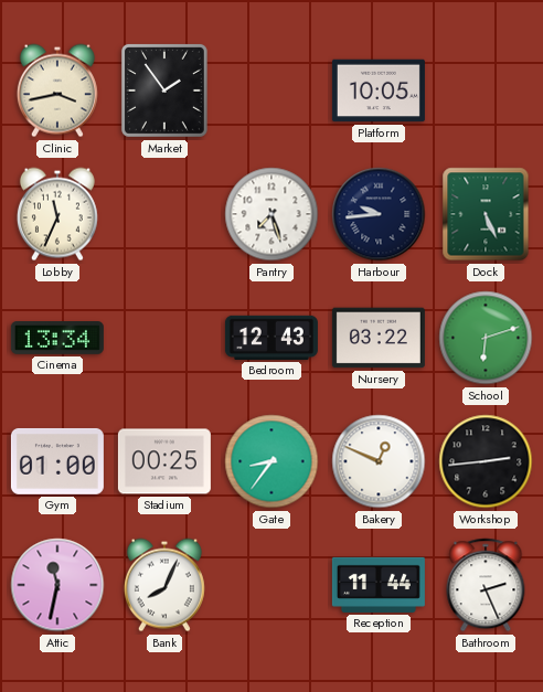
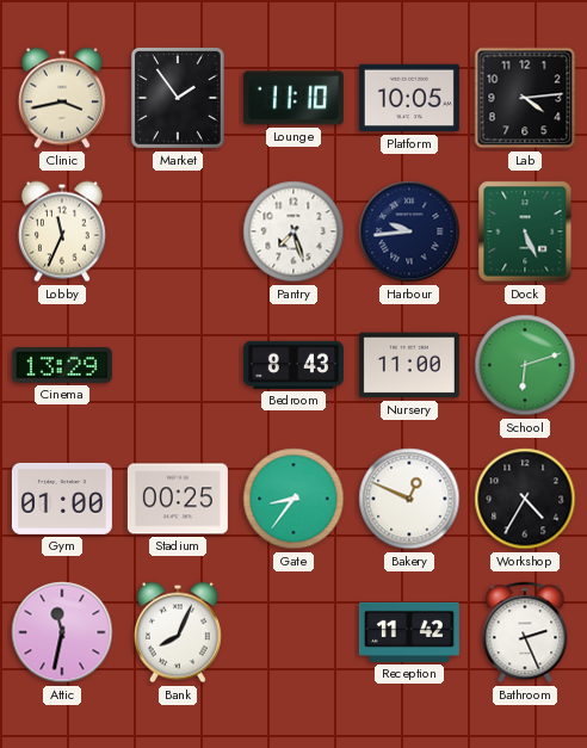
Lounge: none -> 11:10 (293, 98)
Lab: none -> 4:14 (525, 98)
Cinema: 13:34 -> 13:29 (62, 366)
Bedroom: 12:43 -> 8:43 (293, 365)
Nursery: 03:22 -> 11:00 (409, 365)
Workshop: 2:44 -> 4:35 (525, 499)
Reception: 11:44 -> 11:42 (409, 632)
